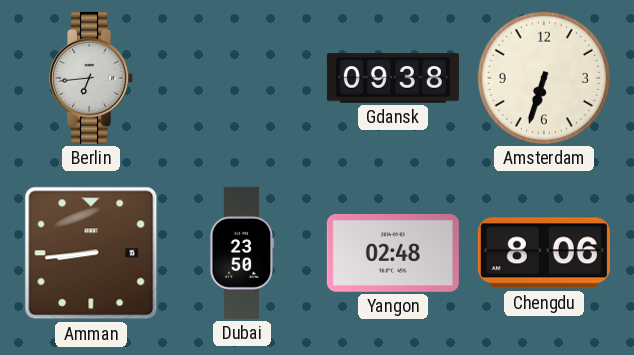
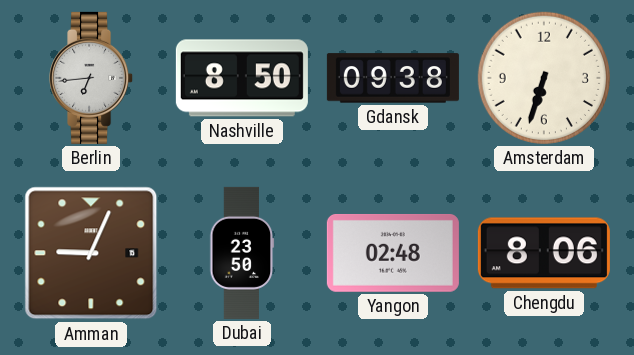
Nashville: none -> 8:50 (242, 78)
Amman: 8:44 -> 9:04 (91, 253)
